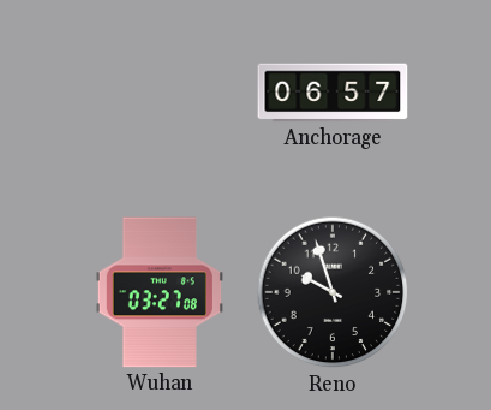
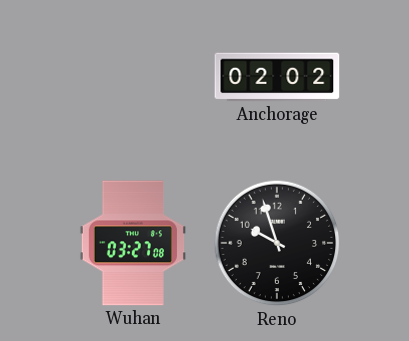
Anchorage: 06:57 -> 02:02 (277, 77)
